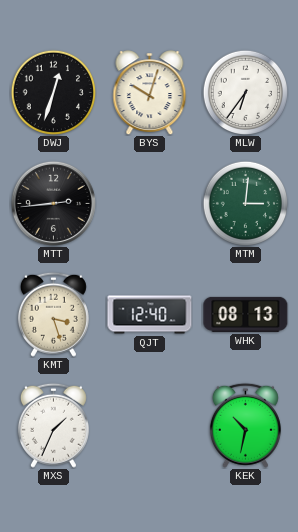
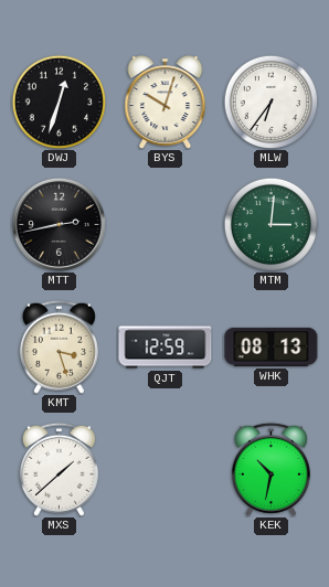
MTT: 2:44 -> 2:43 (59, 224)
QJT: 12:40 -> 12:59 (166, 348)
MXS: 1:34 -> 1:38 (59, 469)
